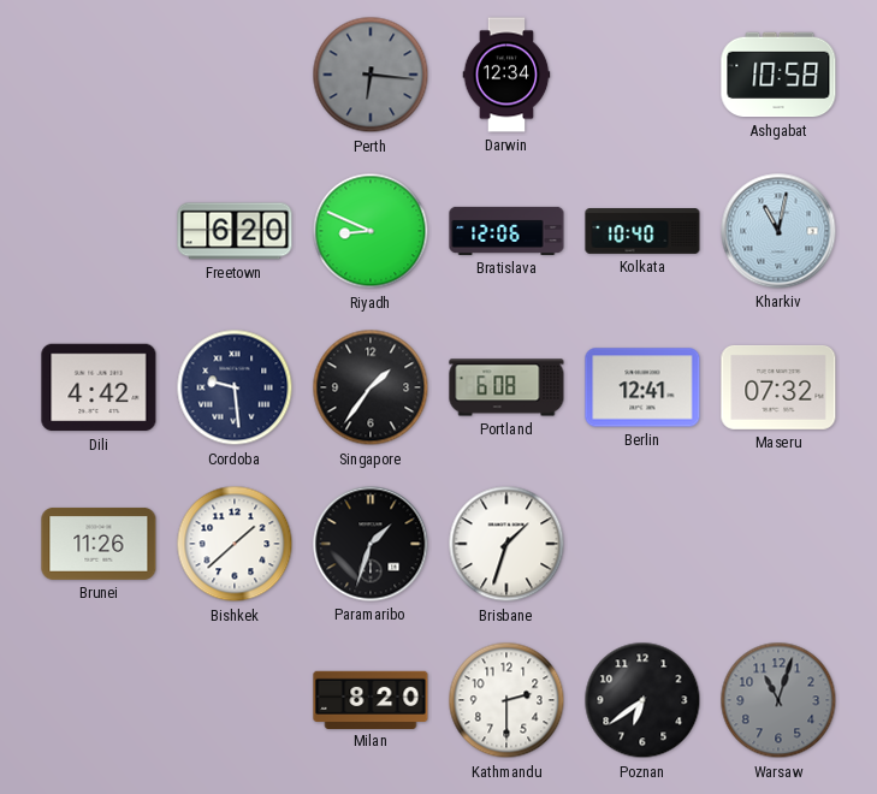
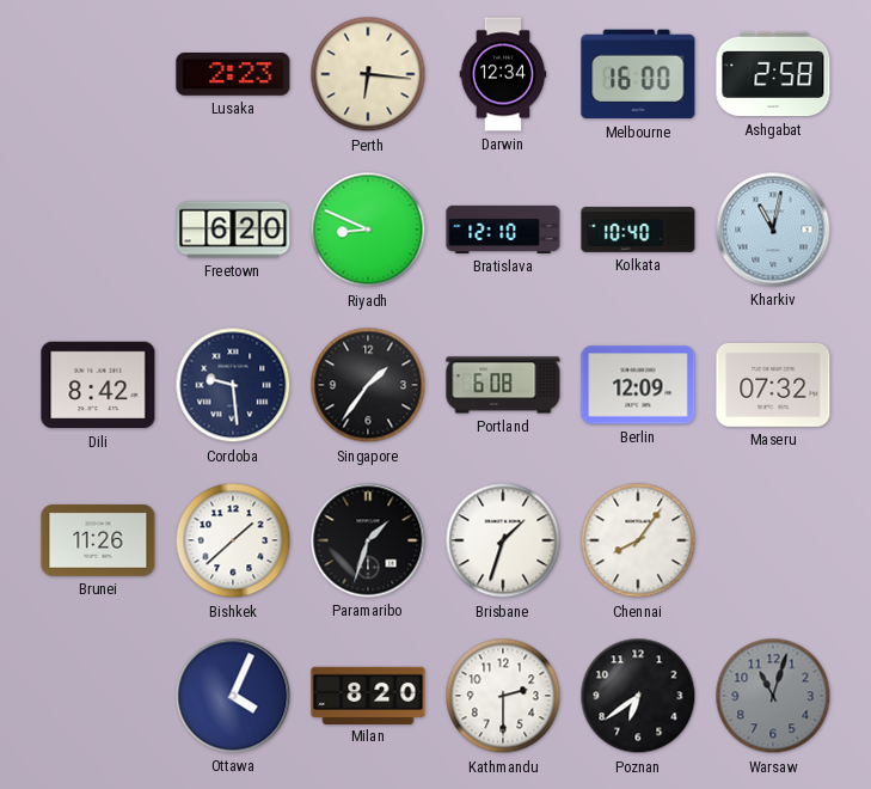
Lusaka: none -> 2:23 (233, 75)
Perth dial: grey -> cream (368, 74)
Melbourne: none -> 16:00 (638, 74)
Ashgabat: 10:58 -> 2:58 (773, 74)
Bratislava: 12:06 -> 12:10 (503, 230)
Dili: 4:42 -> 8:42 (98, 385)
Berlin: 12:41 -> 12:09 (638, 385)
Chennai: none -> 8:06 (638, 540)
Ottawa: none -> 4:04 (233, 696)
